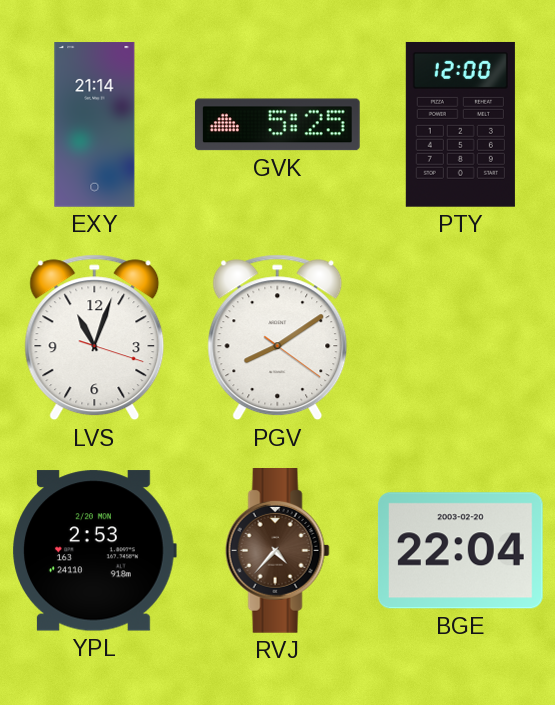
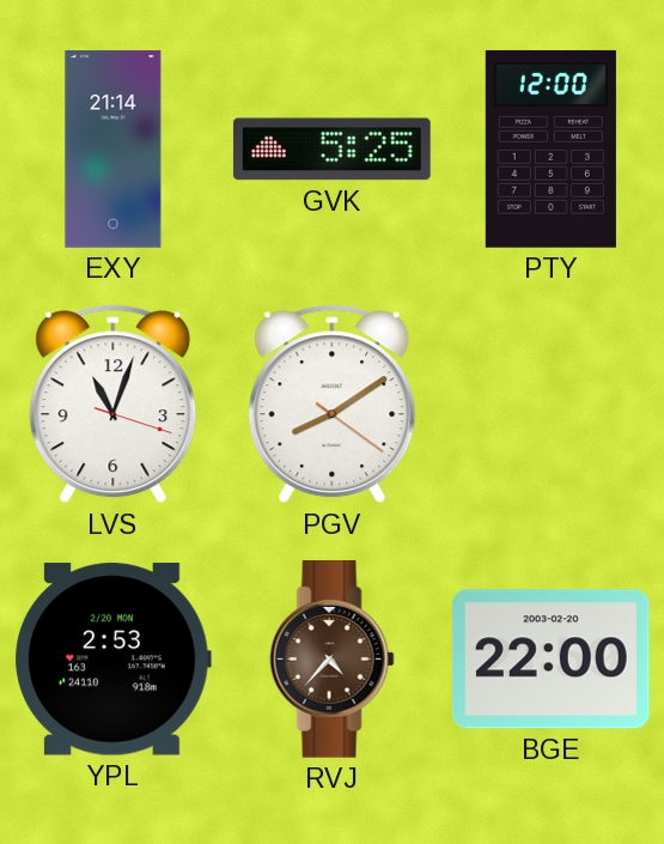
BGE: 22:04 -> 22:00 (550, 660)
